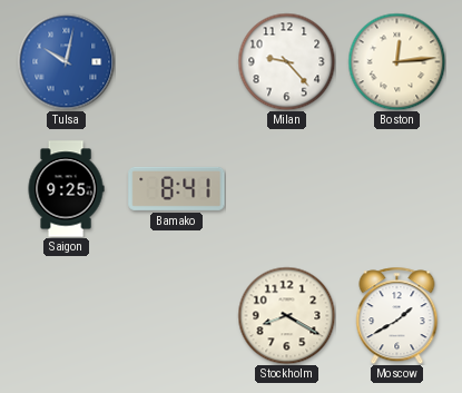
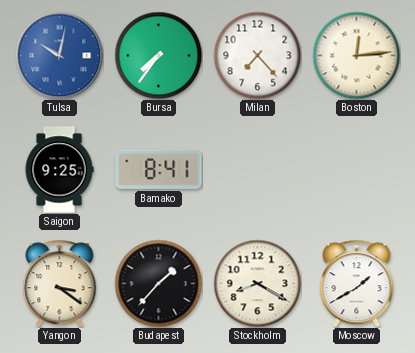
Bursa: none -> 7:36 (158, 55)
Milan: 9:23 -> 7:23 (257, 55)
Yangon: none -> 3:21 (60, 283)
Budapest: none -> 1:37 (158, 283)
